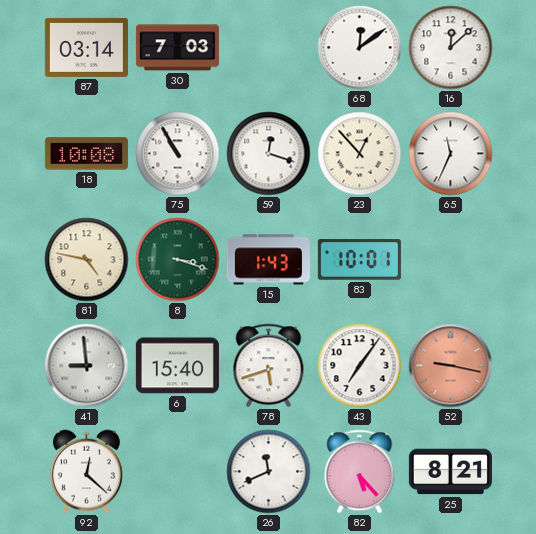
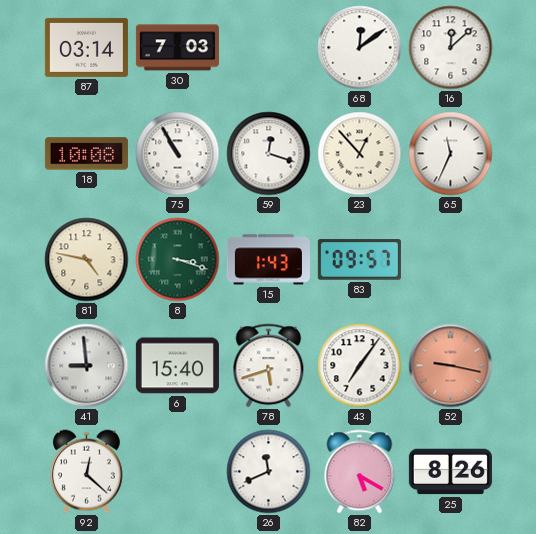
83: 10:01 -> 09:57 (359, 260)
82: 5:23 -> 5:20 (360, 472)
25: 8:21 -> 8:26 (450, 472)
